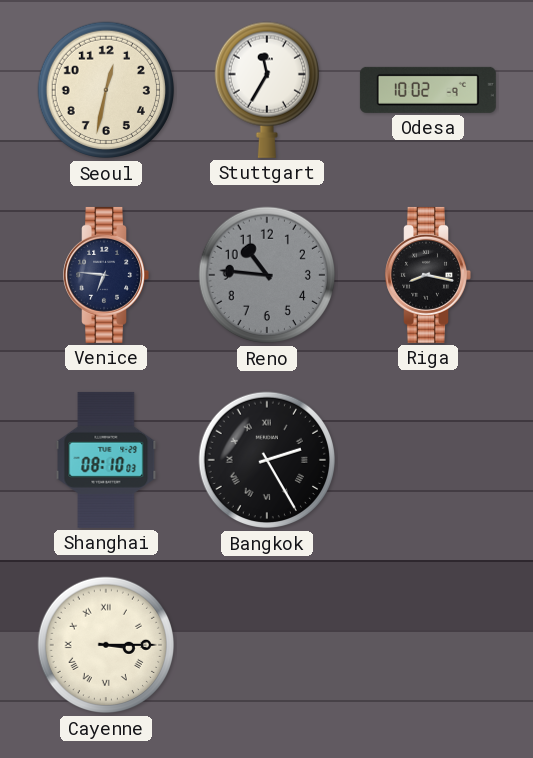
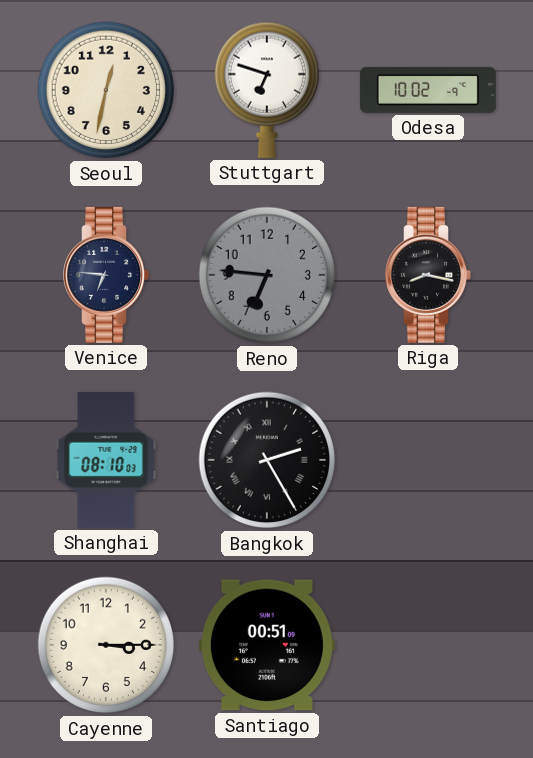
Stuttgart: 11:35 -> 6:48 (267, 90)
Reno: 10:46 -> 6:46 (267, 275)
Cayenne numerals: Roman -> Arabic (106, 645)
Santiago: none -> 00:51 (267, 645)
